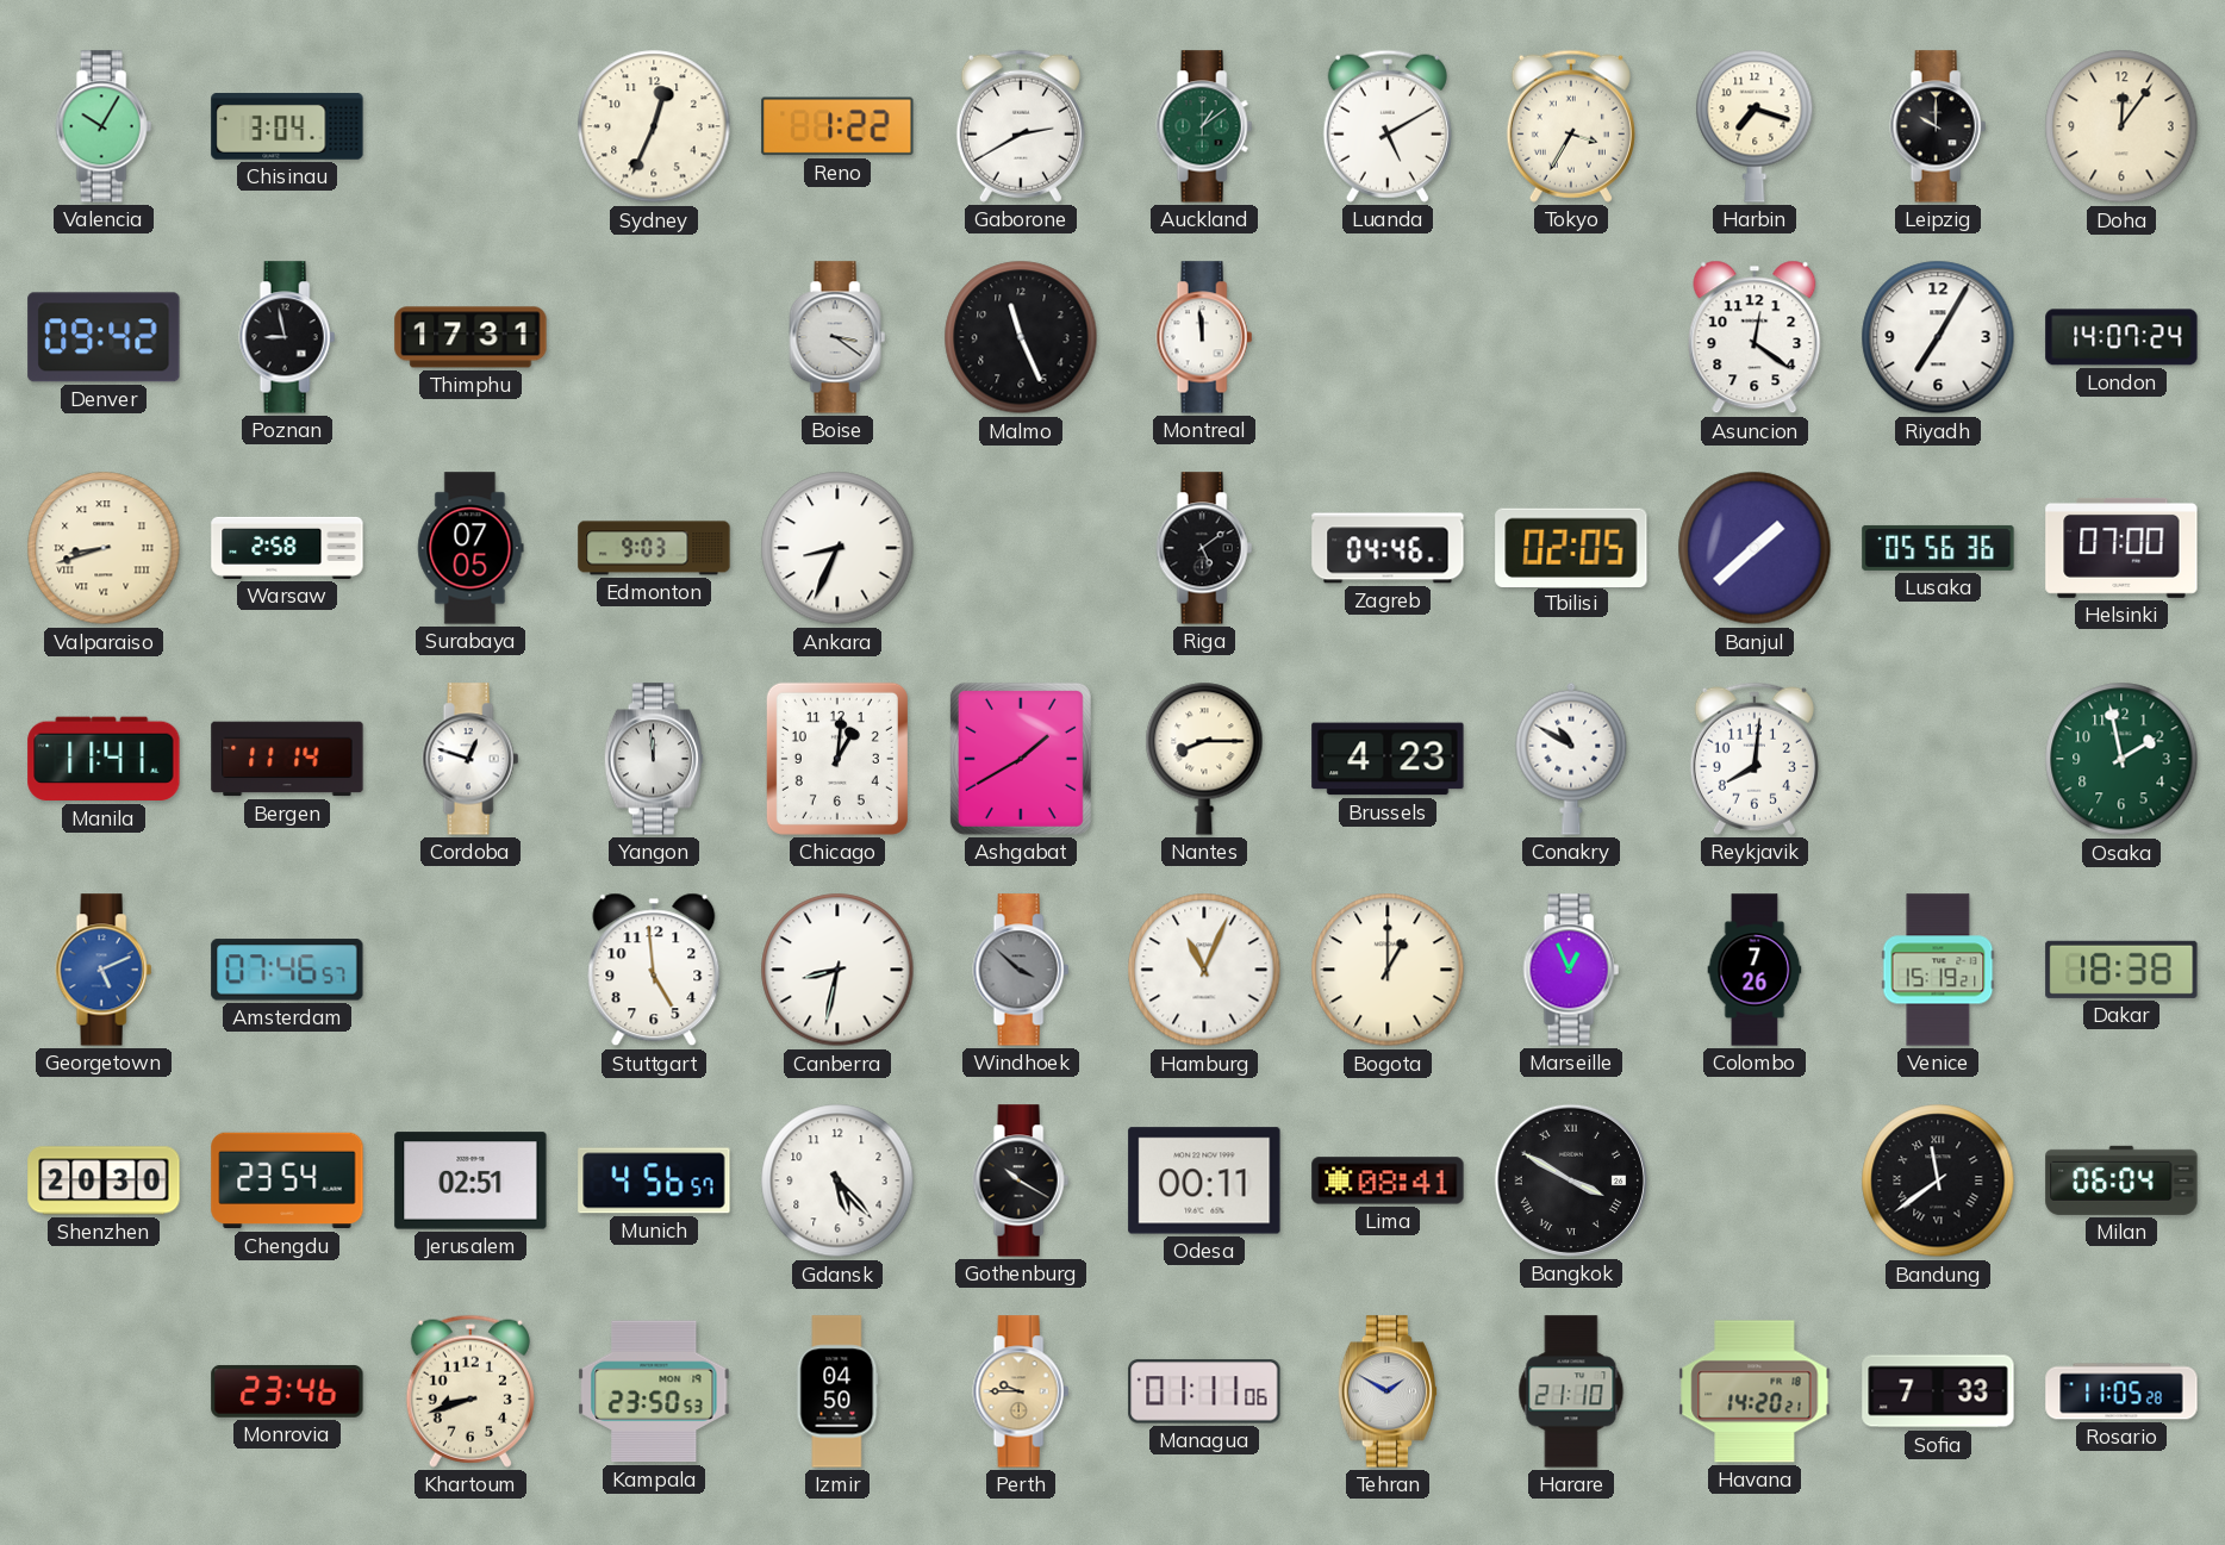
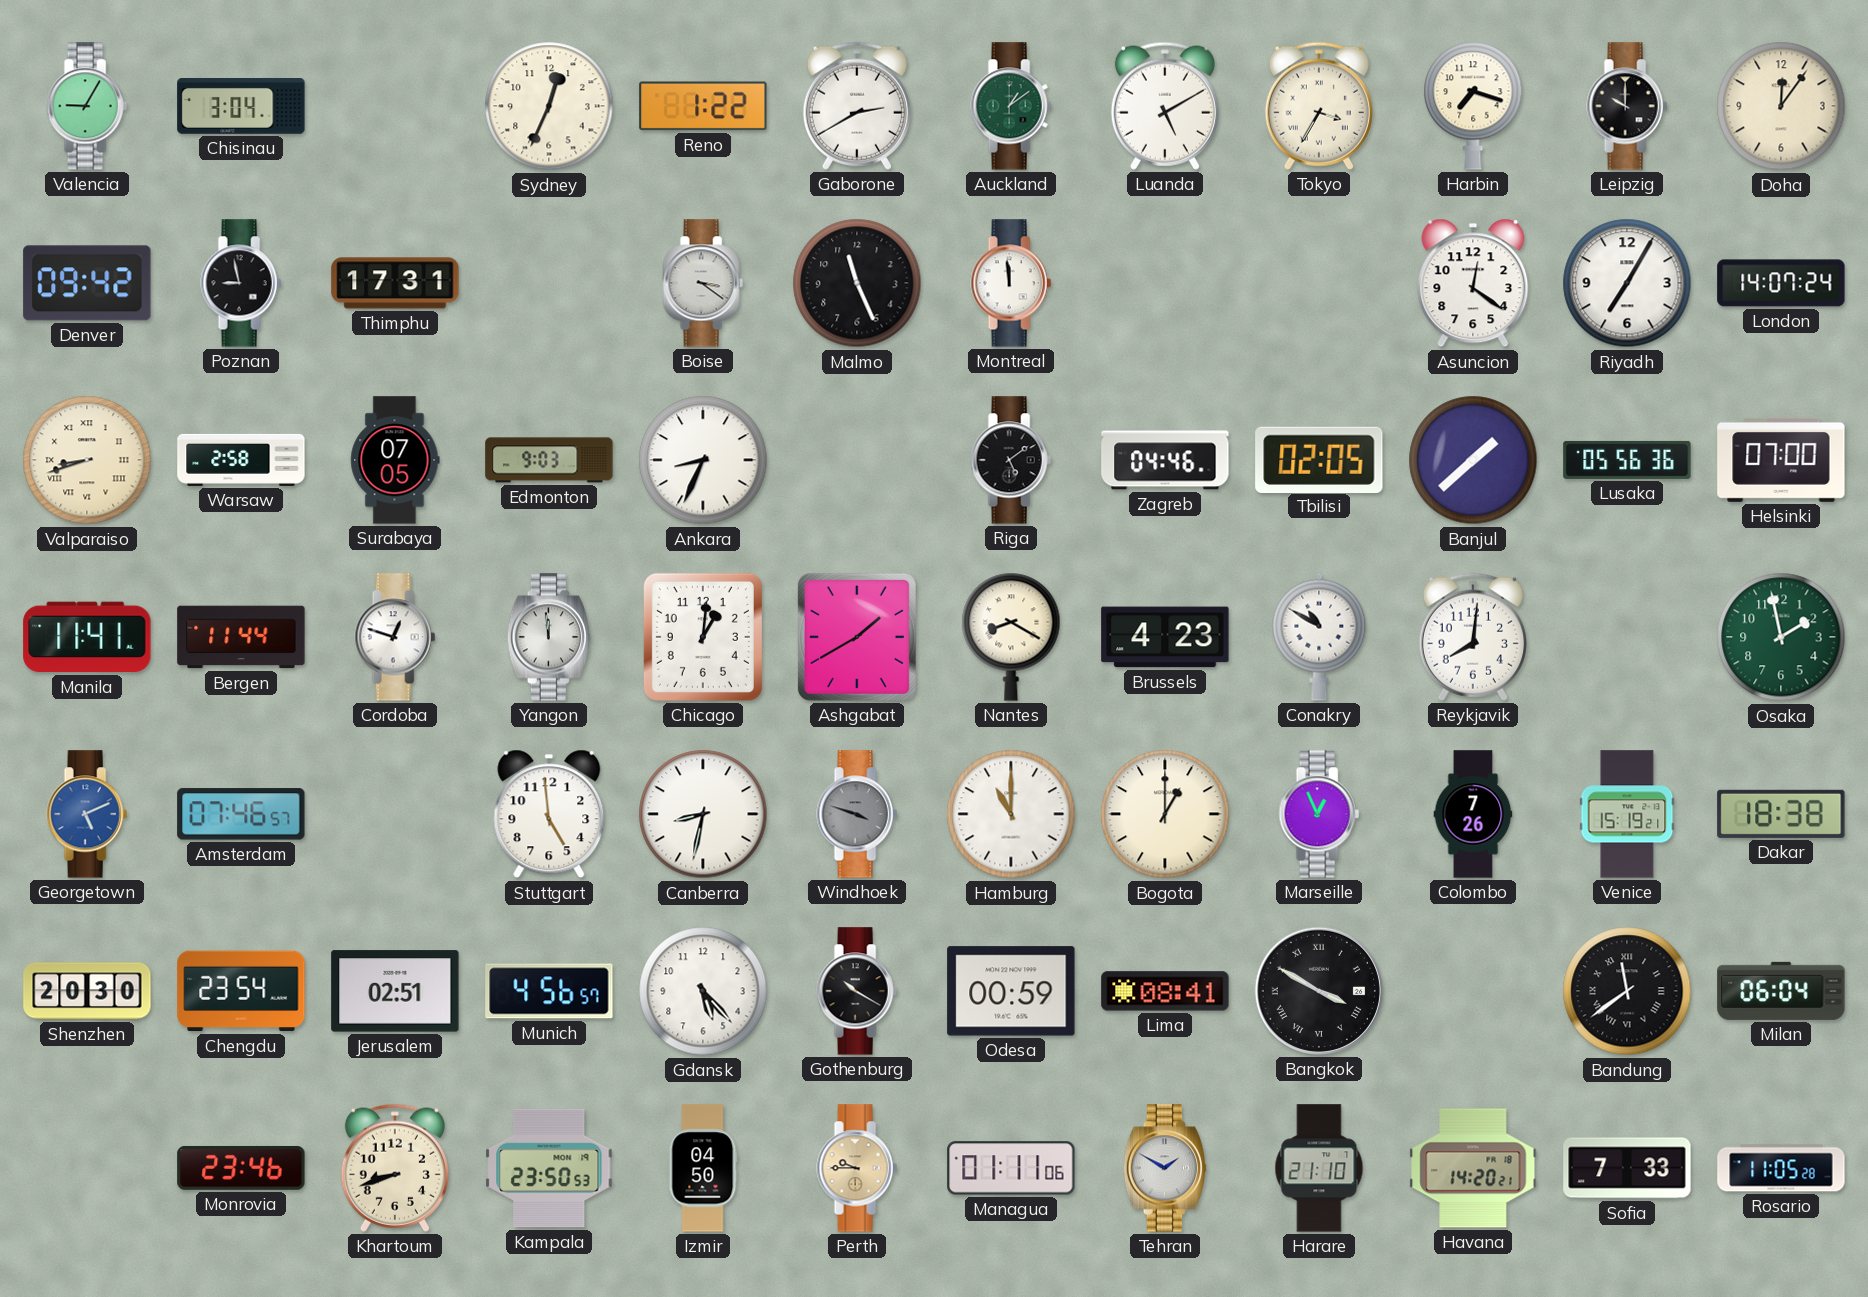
Valencia: 10:05 -> 9:05 (87, 106)
Bergen: 11:14 -> 11:44 (241, 637)
Nantes: 8:15 -> 8:20 (1011, 637)
Windhoek: 3:52 -> 3:48 (857, 814)
Hamburg: 11:04 -> 11:00 (1011, 814)
Odesa: 00:11 -> 00:59 (1011, 991)
